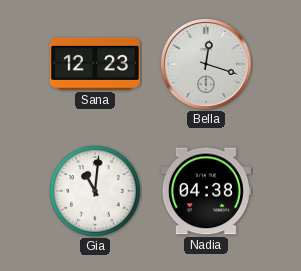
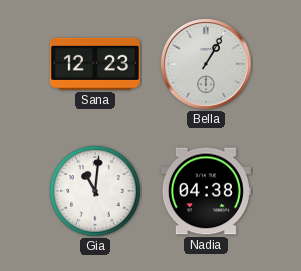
Bella: 12:18 -> 1:05 (206, 64)
